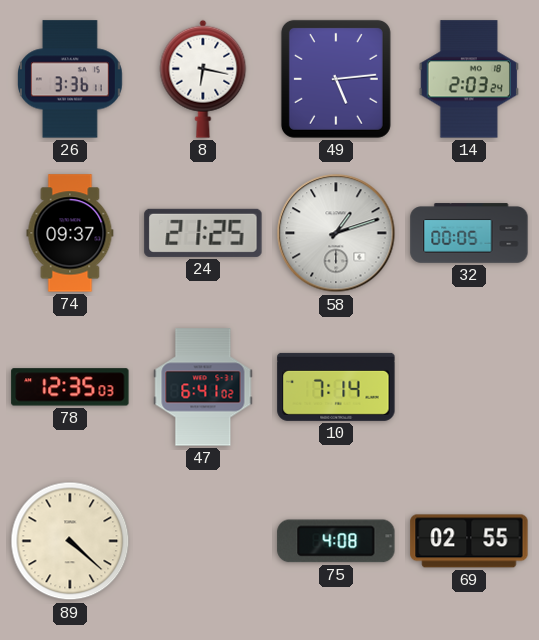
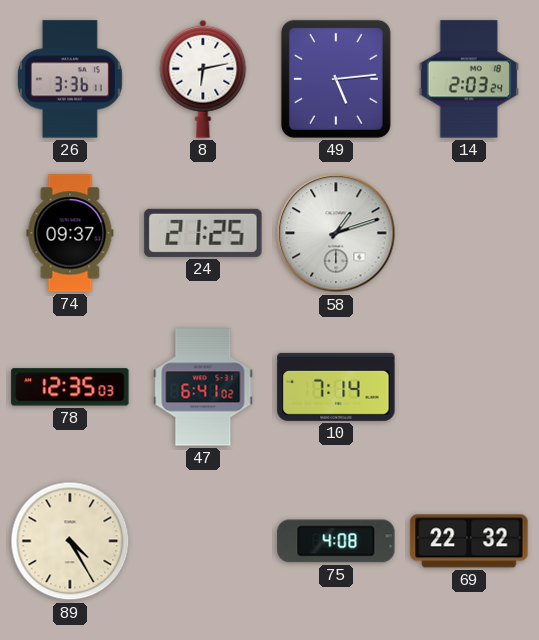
8: 6:17 -> 6:13 (203, 79)
32: 00:05 -> none (469, 233)
89: 4:22 -> 4:25 (70, 541)
69: 02:55 -> 22:32 (469, 541)
